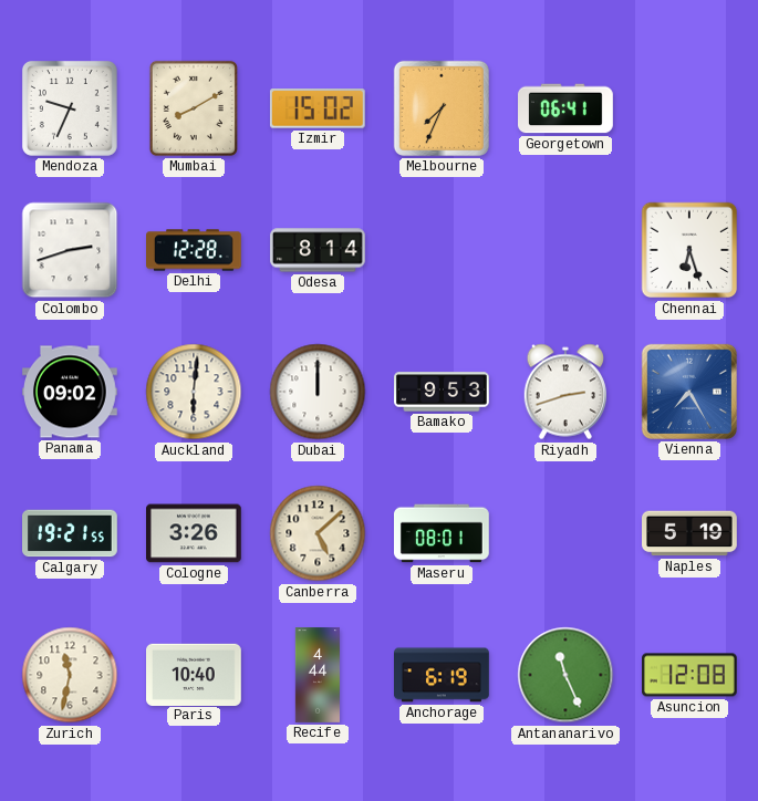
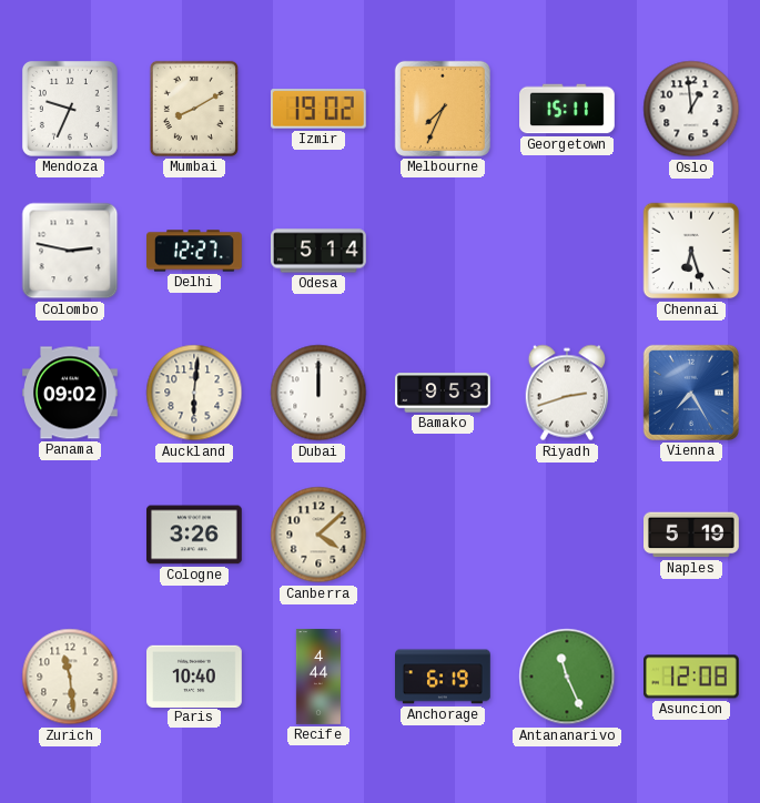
Izmir: 15:02 -> 19:02 (318, 109)
Georgetown: 06:41 -> 15:11 (568, 109)
Oslo: none -> 12:59 (691, 109)
Colombo: 2:42 -> 2:47 (70, 251)
Delhi: 12:28 -> 12:27 (195, 251)
Odesa: 8:14 -> 5:14 (318, 251)
Calgary: 19:21 -> none (71, 533)
Canberra: 5:08 -> 4:08 (318, 535)
Maseru: 08:01 -> none (443, 533)
Zurich: 11:32 -> 11:29 (70, 677)
